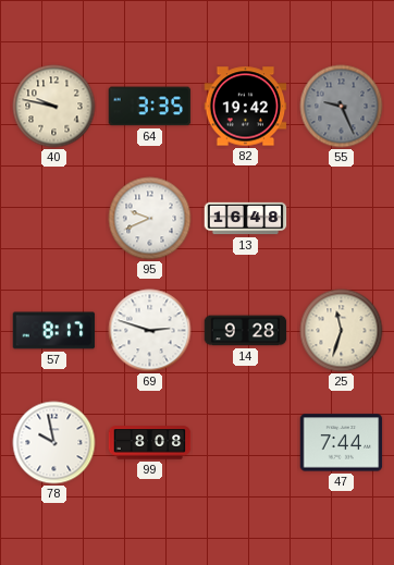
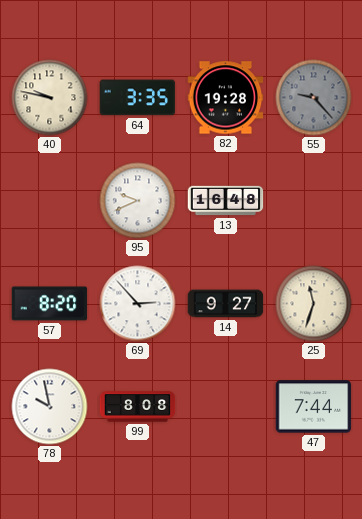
82: 19:42 -> 19:28 (226, 98)
55: 9:26 -> 9:23 (314, 98)
57: 8:17 -> 8:20 (50, 304)
69: 2:48 -> 2:53 (138, 304)
14: 9:28 -> 9:27 (226, 304)
